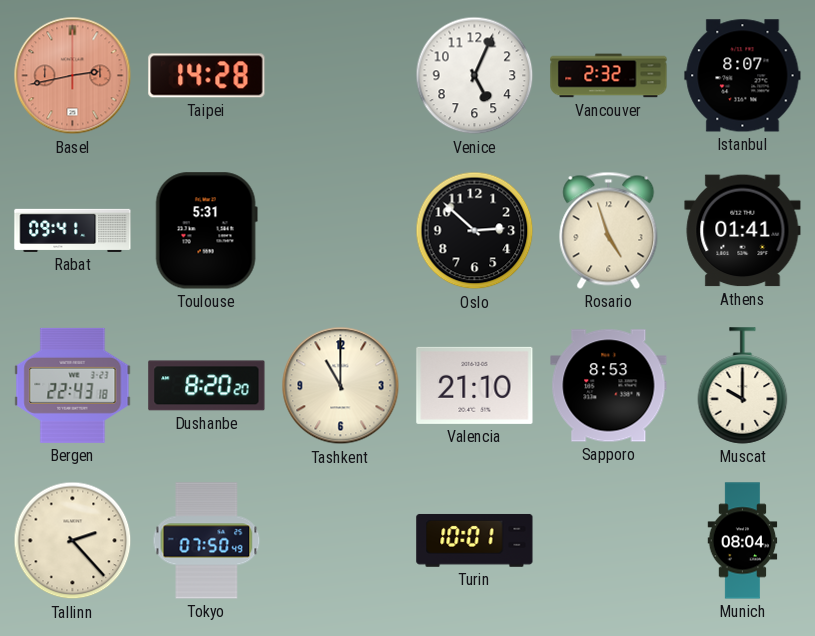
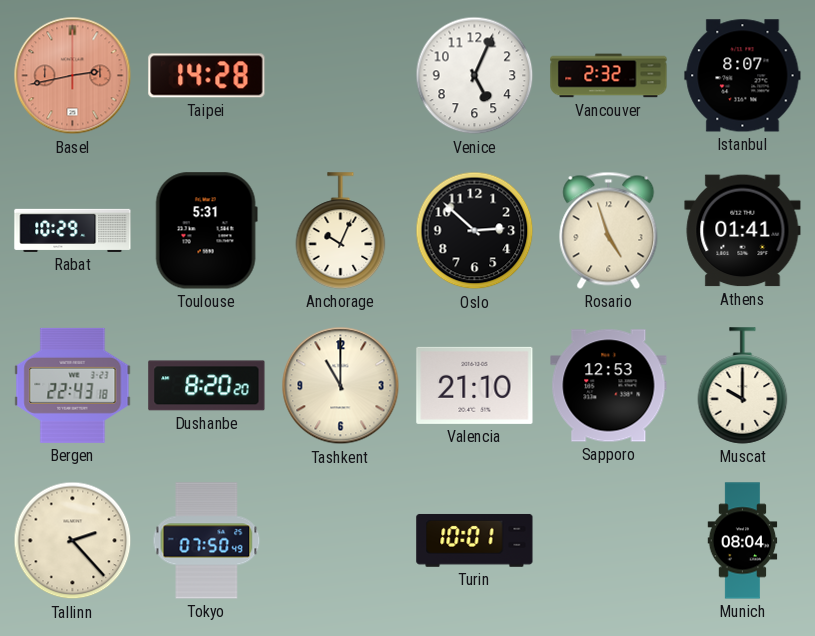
Rabat: 09:41 -> 10:29 (73, 230)
Anchorage: none -> 10:04 (341, 231)
Sapporo: 8:53 -> 12:53 (609, 386)
